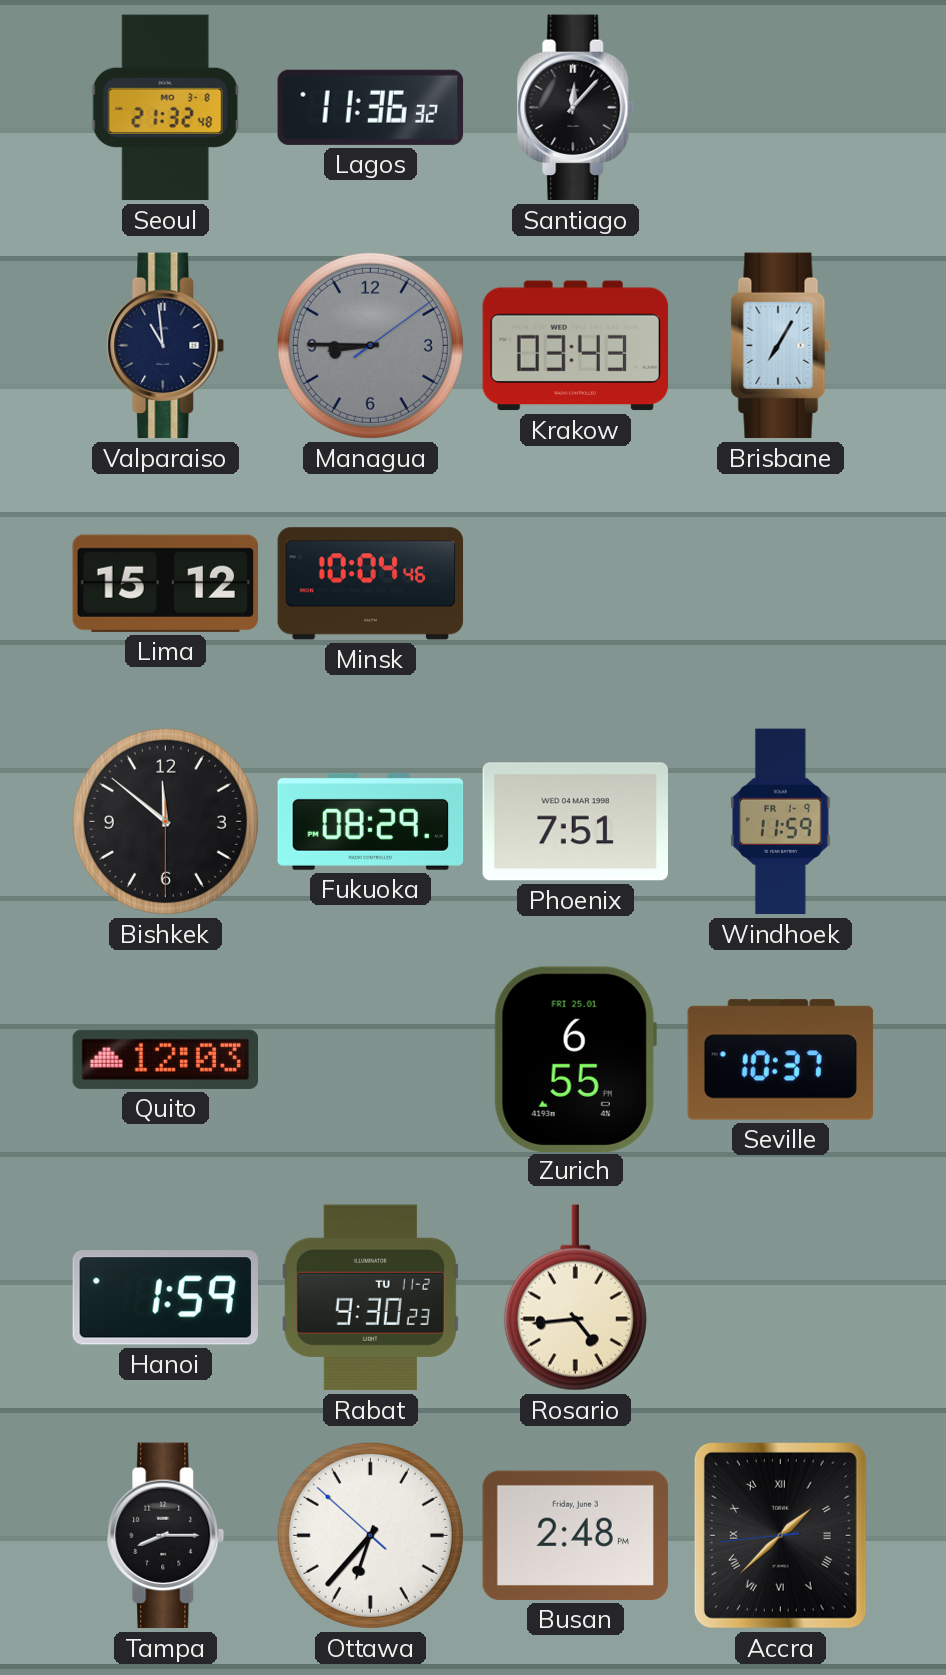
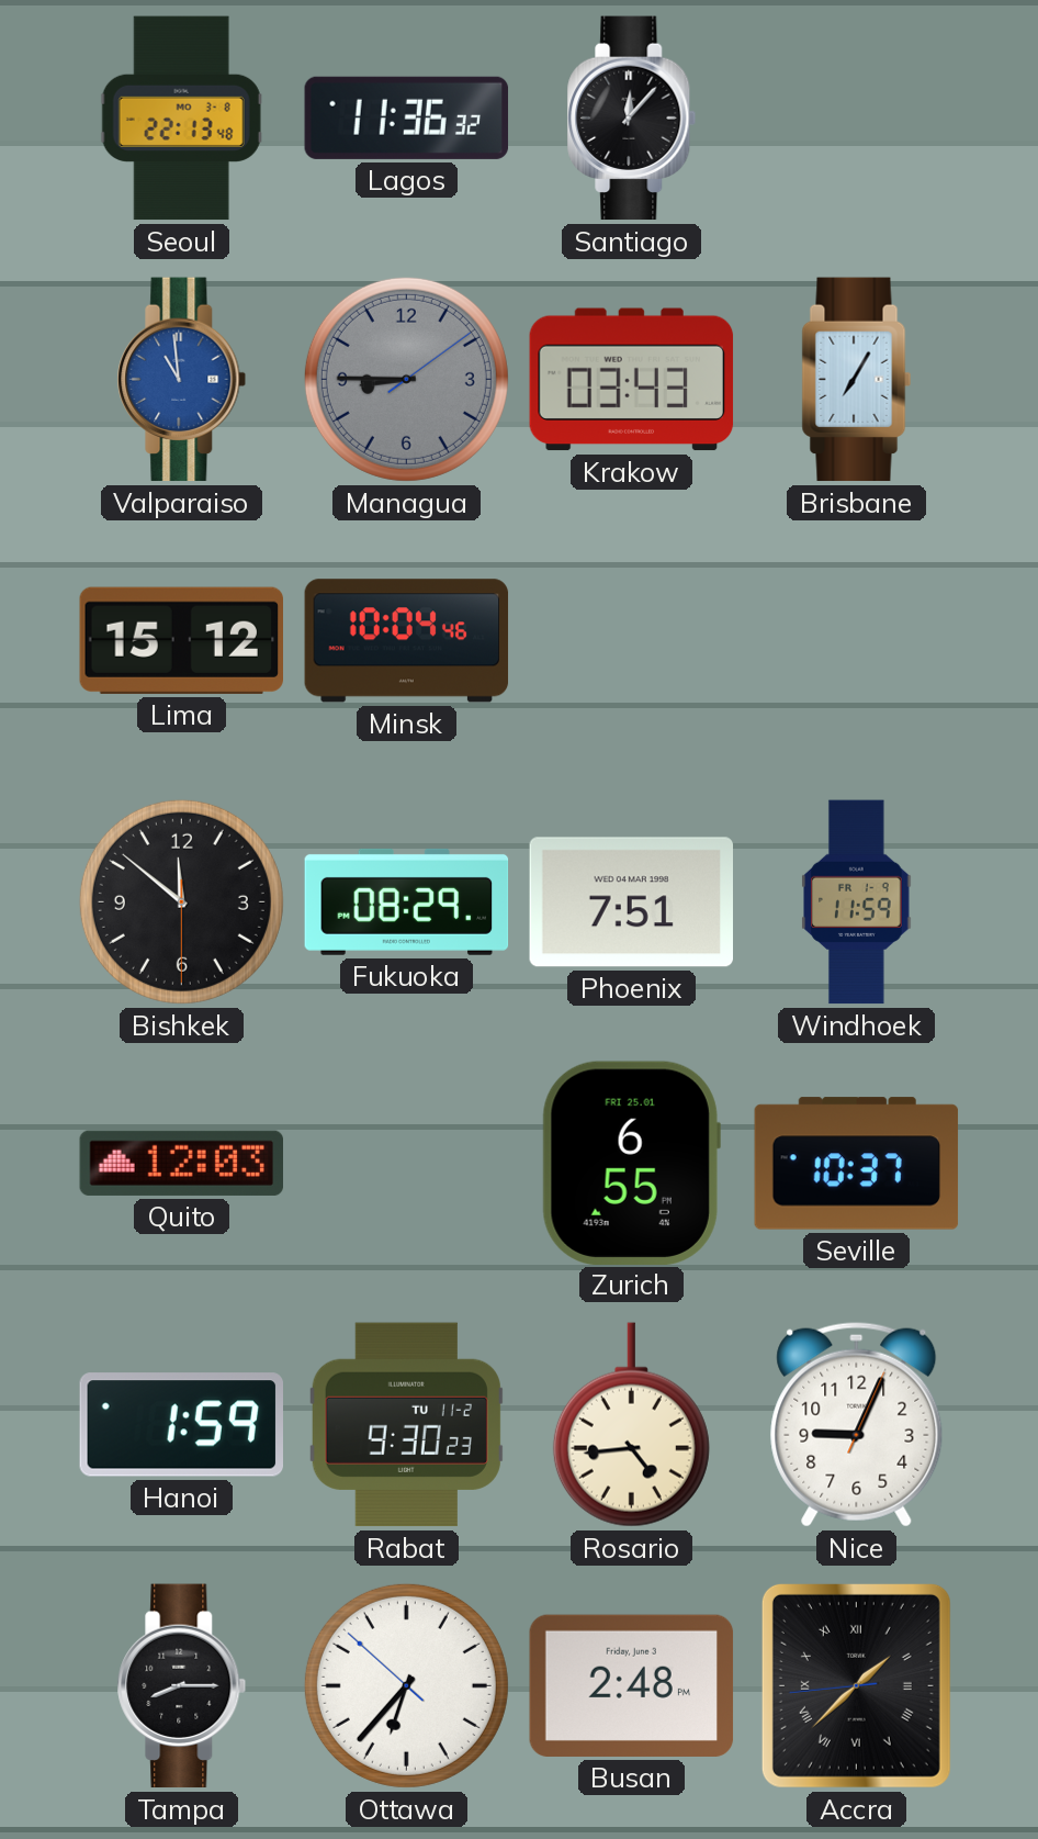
Seoul: 21:32 -> 22:13 (181, 119)
Valparaiso dial: navy -> blue (182, 380)
Nice: none -> 9:04 (857, 1424)
